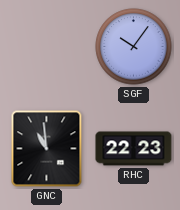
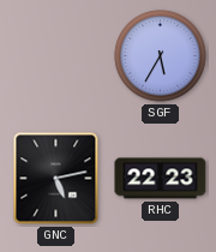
SGF: 10:06 -> 5:35 (161, 56)
GNC: 10:59 -> 5:13 (56, 179)
